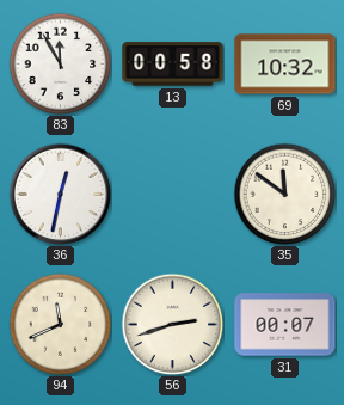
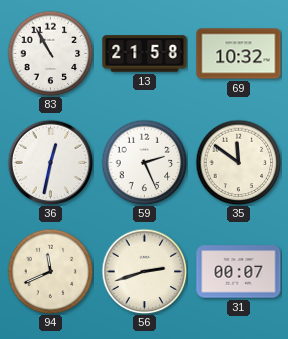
83: 11:55 -> 10:55 (50, 53)
13: 00:58 -> 21:58 (145, 54)
59: none -> 2:26 (144, 162)
